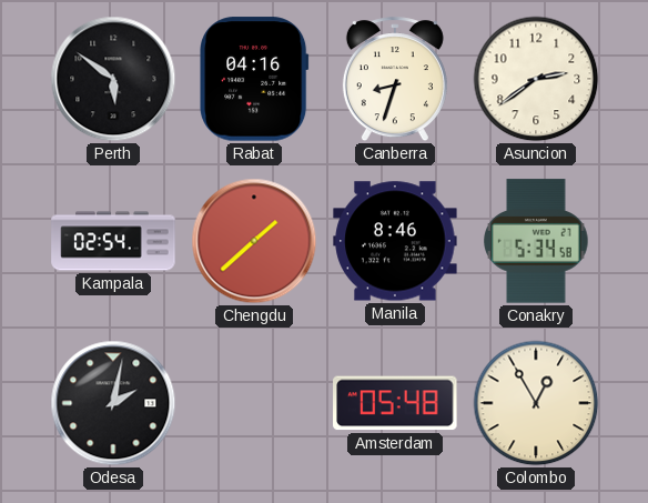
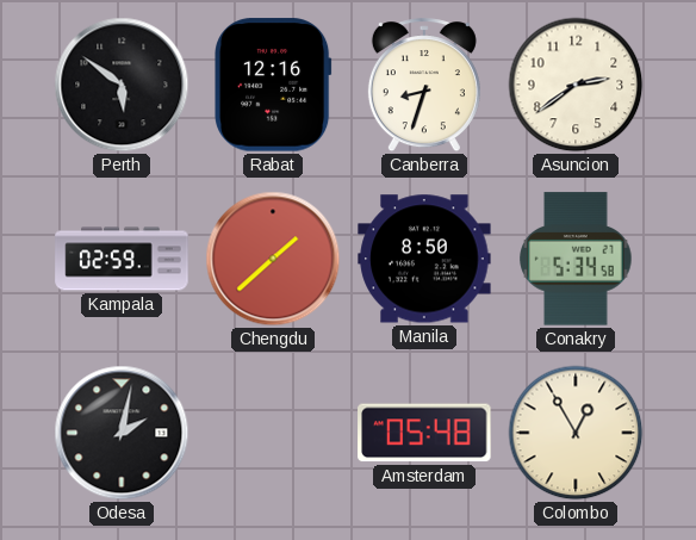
Rabat: 04:16 -> 12:16 (273, 85)
Kampala: 02:54 -> 02:59 (122, 259)
Manila: 8:46 -> 8:50 (424, 259)
